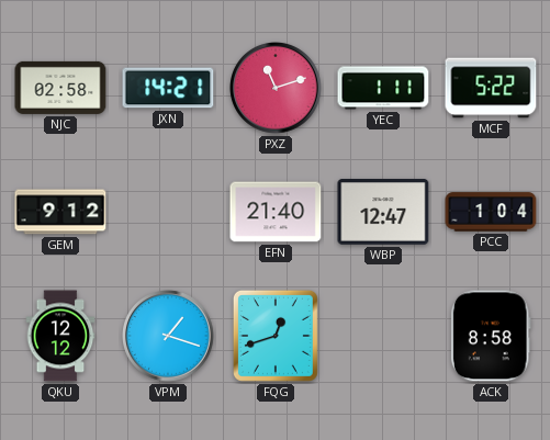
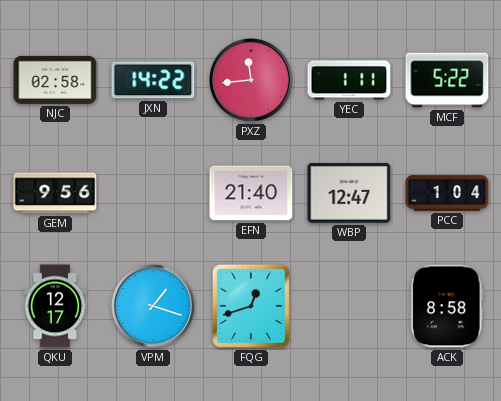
JXN: 14:21 -> 14:22 (153, 80)
PXZ: 11:12 -> 11:44 (252, 81)
GEM: 9:12 -> 9:56 (55, 193)
QKU: 12:12 -> 12:17 (55, 306)
